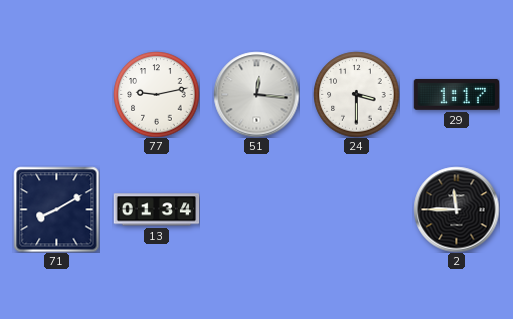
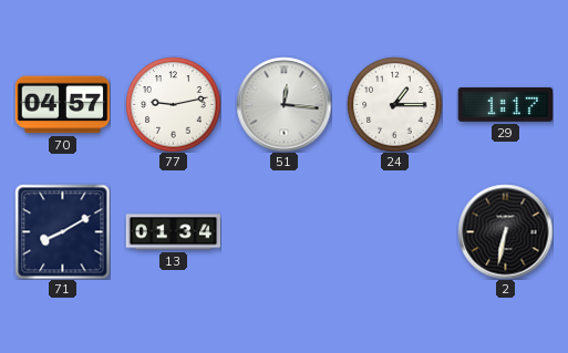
70: none -> 04:57 (62, 105)
24: 3:30 -> 1:15 (394, 104)
2: 11:45 -> 6:32 (505, 231)
